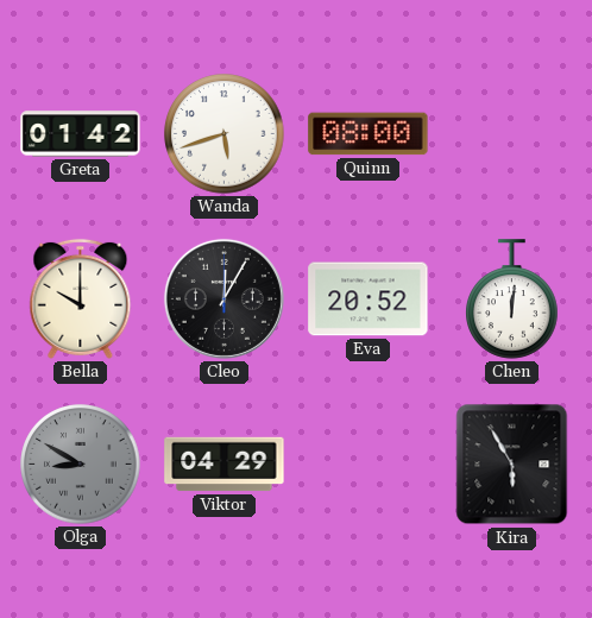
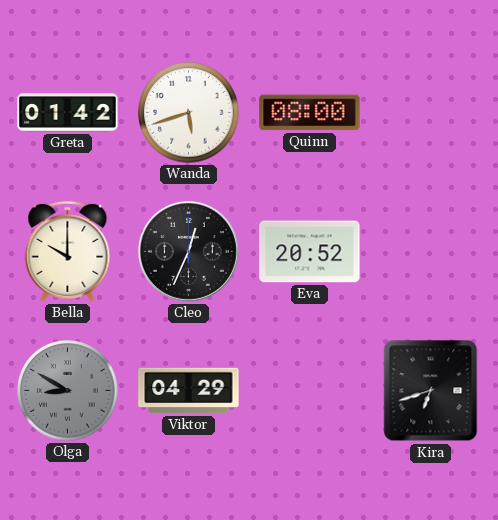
Cleo: 12:05 -> 12:34 (188, 251)
Chen: 12:01 -> none (512, 299)
Kira: 5:55 -> 6:42 (431, 391)
